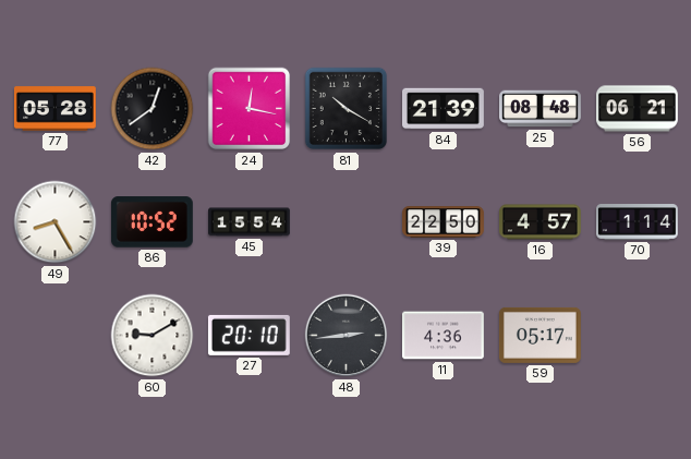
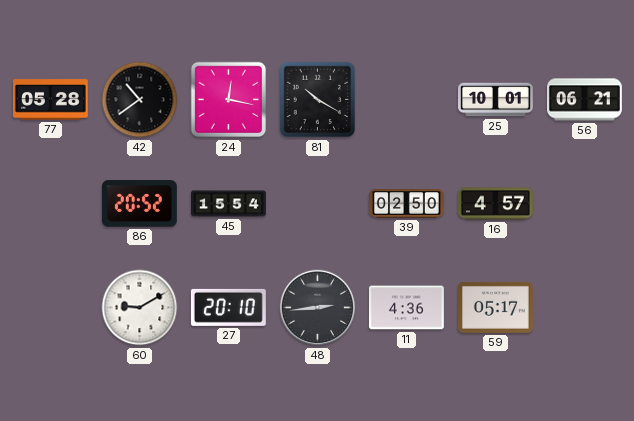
42: 12:39 -> 10:39 (140, 100)
84: 21:39 -> none (444, 109)
25: 08:48 -> 10:01 (496, 100)
49: 8:25 -> none (56, 222)
86: 10:52 -> 20:52 (139, 204)
39: 22:50 -> 02:50 (407, 204)
70: 1:14 -> none (638, 222)
